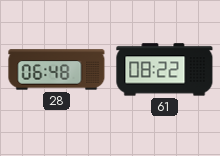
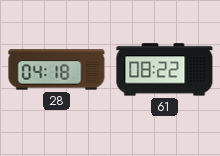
28: 06:48 -> 04:18 (57, 70)
